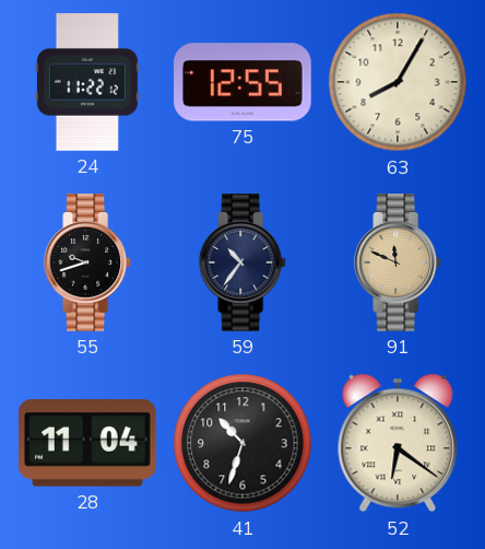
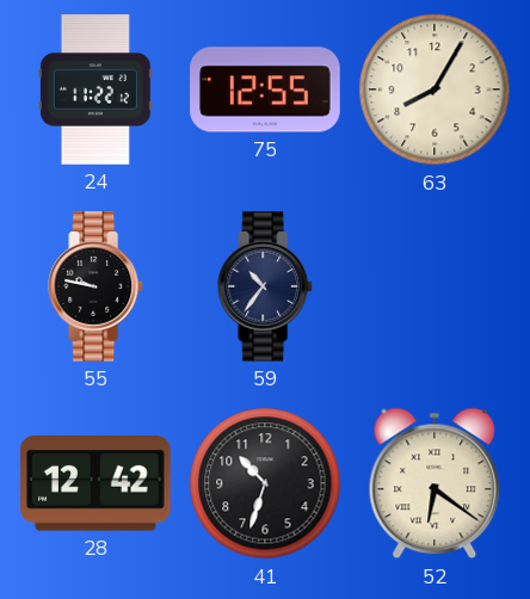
55: 9:42 -> 9:47 (97, 286)
91: 11:49 -> none (399, 262)
28: 11:04 -> 12:42 (97, 484)
